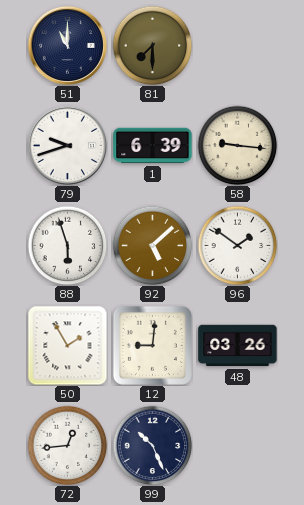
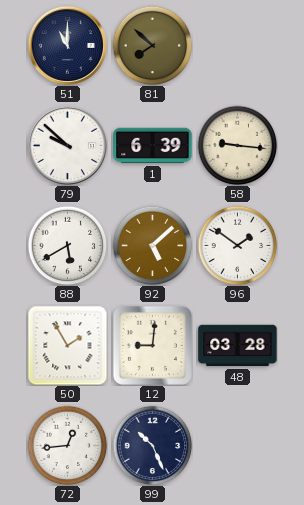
81: 7:30 -> 7:52 (152, 45)
79: 9:42 -> 9:52 (67, 145)
88: 5:57 -> 5:40 (67, 245)
48: 03:26 -> 03:28 (238, 346)
